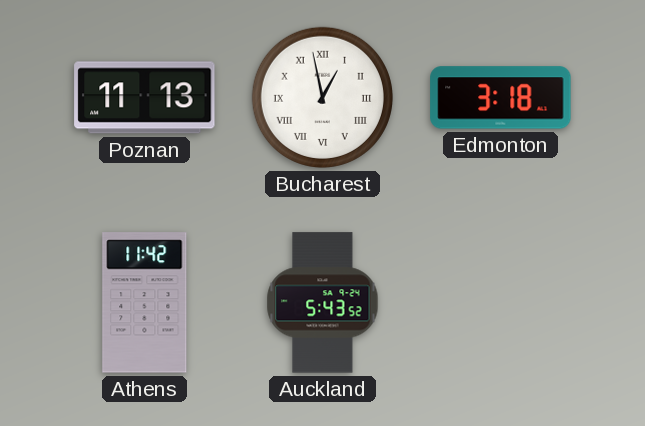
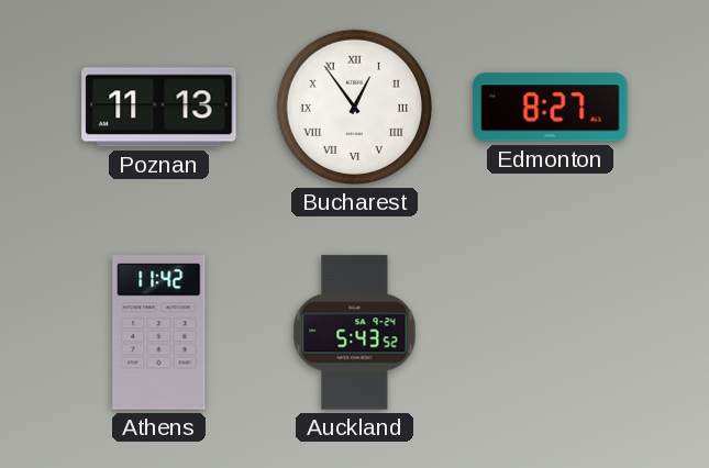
Bucharest: 12:58 -> 12:54 (354, 107)
Edmonton: 3:18 -> 8:27 (551, 108)
